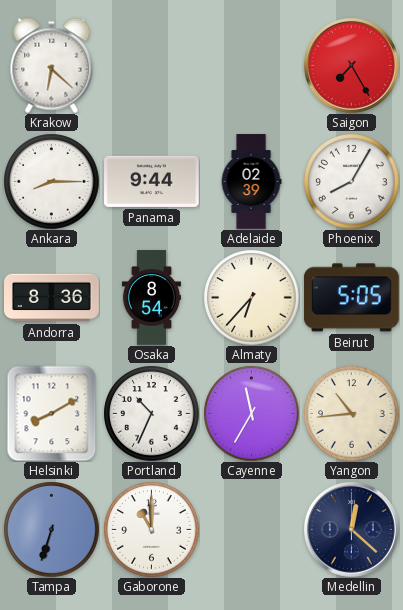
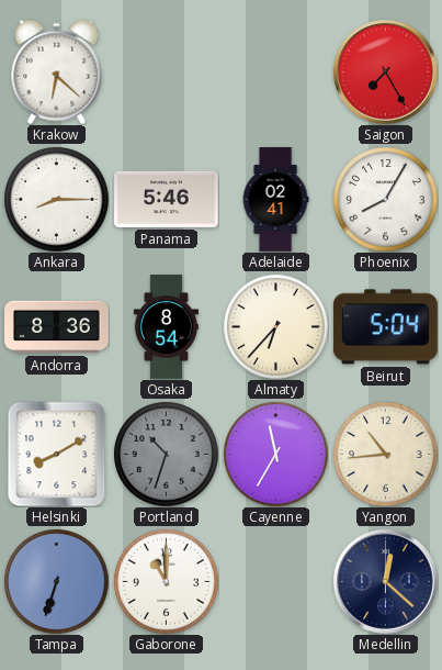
Panama: 9:44 -> 5:46 (167, 199)
Adelaide: 02:39 -> 02:41 (275, 200)
Beirut: 5:05 -> 5:04 (385, 327)
Portland: 10:34 -> 10:33 (166, 454)
Portland dial: white -> grey (166, 454)
